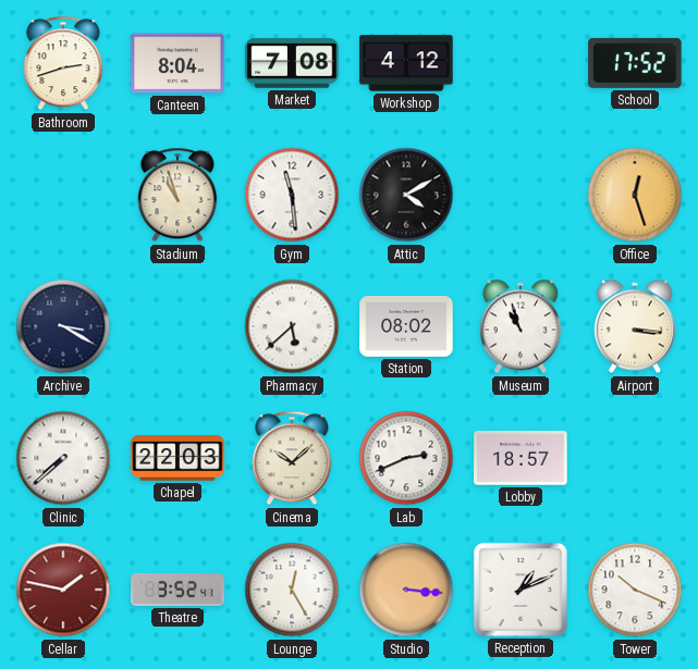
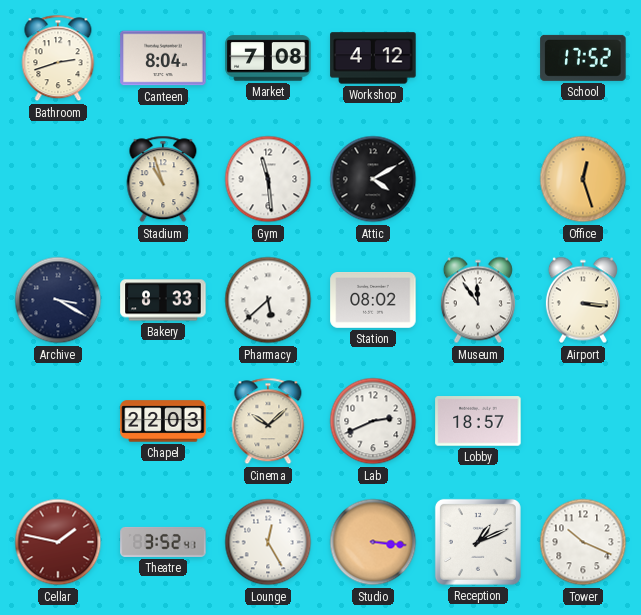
Bakery: none -> 8:33 (163, 300)
Museum: 10:57 -> 11:54 (478, 300)
Clinic: 7:38 -> none (63, 458)
